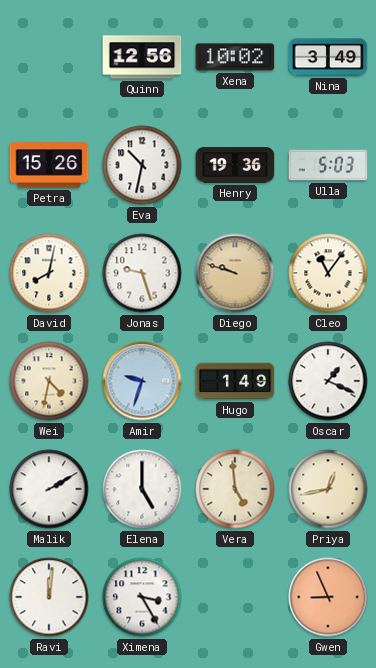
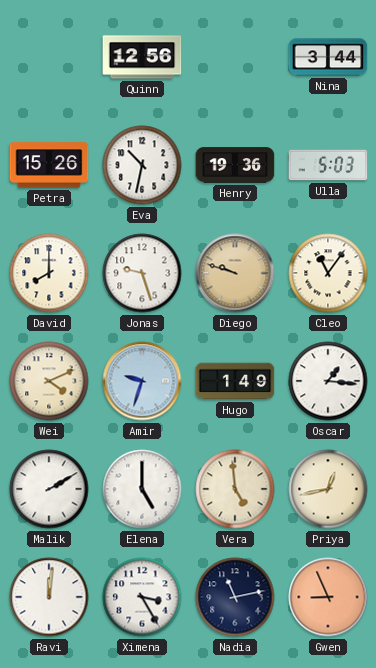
Xena: 10:02 -> none (235, 57)
Nina: 3:49 -> 3:44 (328, 57)
David: 8:02 -> 8:00 (49, 273)
Wei: 4:32 -> 4:11 (49, 381)
Oscar: 1:19 -> 1:16 (328, 381)
Nadia: none -> 11:13 (235, 597)
